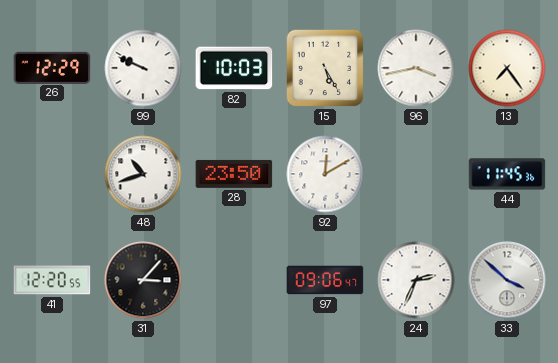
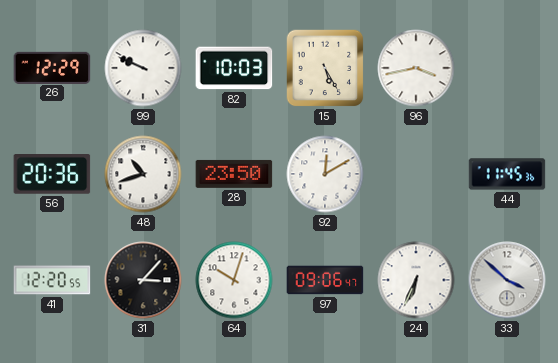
13: 7:24 -> none (507, 68)
56: none -> 20:36 (52, 175)
64: none -> 10:03 (234, 280)
24: 2:34 -> 6:34 (416, 280)
